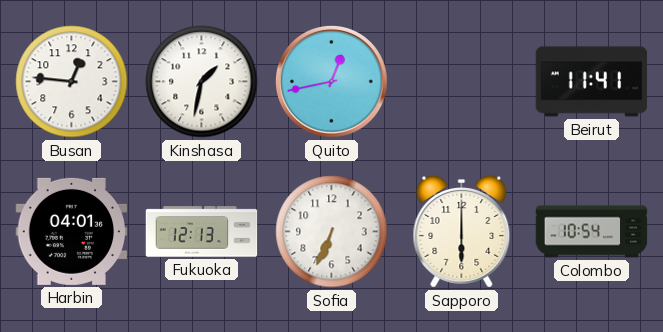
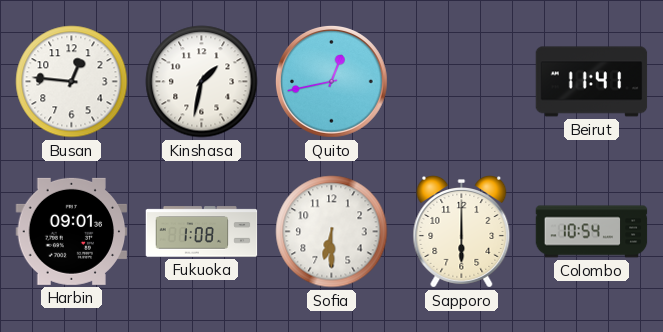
Harbin: 04:01 -> 09:01 (72, 231)
Fukuoka: 12:13 -> 1:08 (202, 232)
Sofia: 6:34 -> 6:30 (332, 232)
